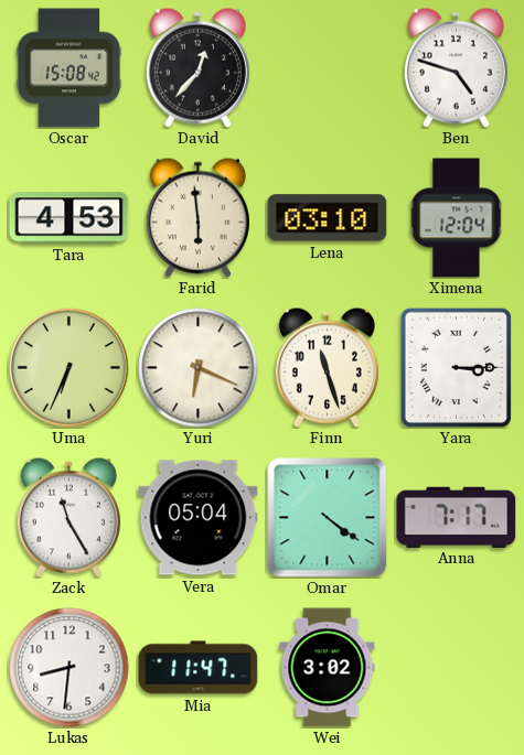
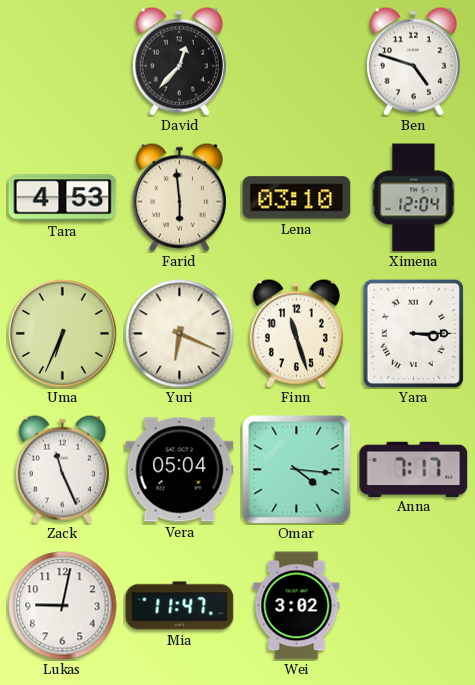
Oscar: 15:08 -> none (69, 68)
Zack: 11:25 -> 11:26 (62, 469)
Omar: 4:21 -> 4:16 (297, 470)
Lukas: 8:31 -> 9:02 (63, 606)
